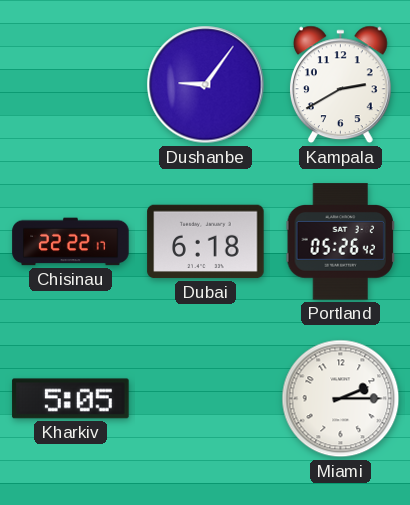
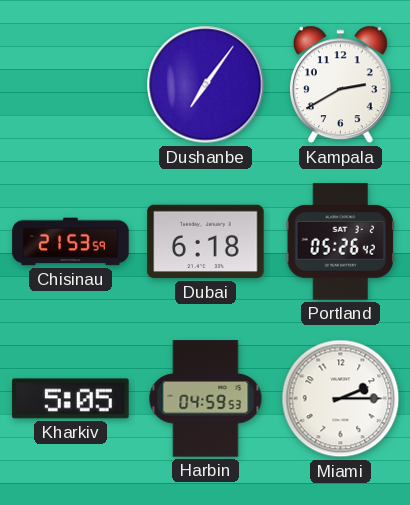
Dushanbe: 9:06 -> 7:06 (206, 85)
Chisinau: 22:22 -> 21:53 (71, 242)
Harbin: none -> 04:59 (206, 399)
